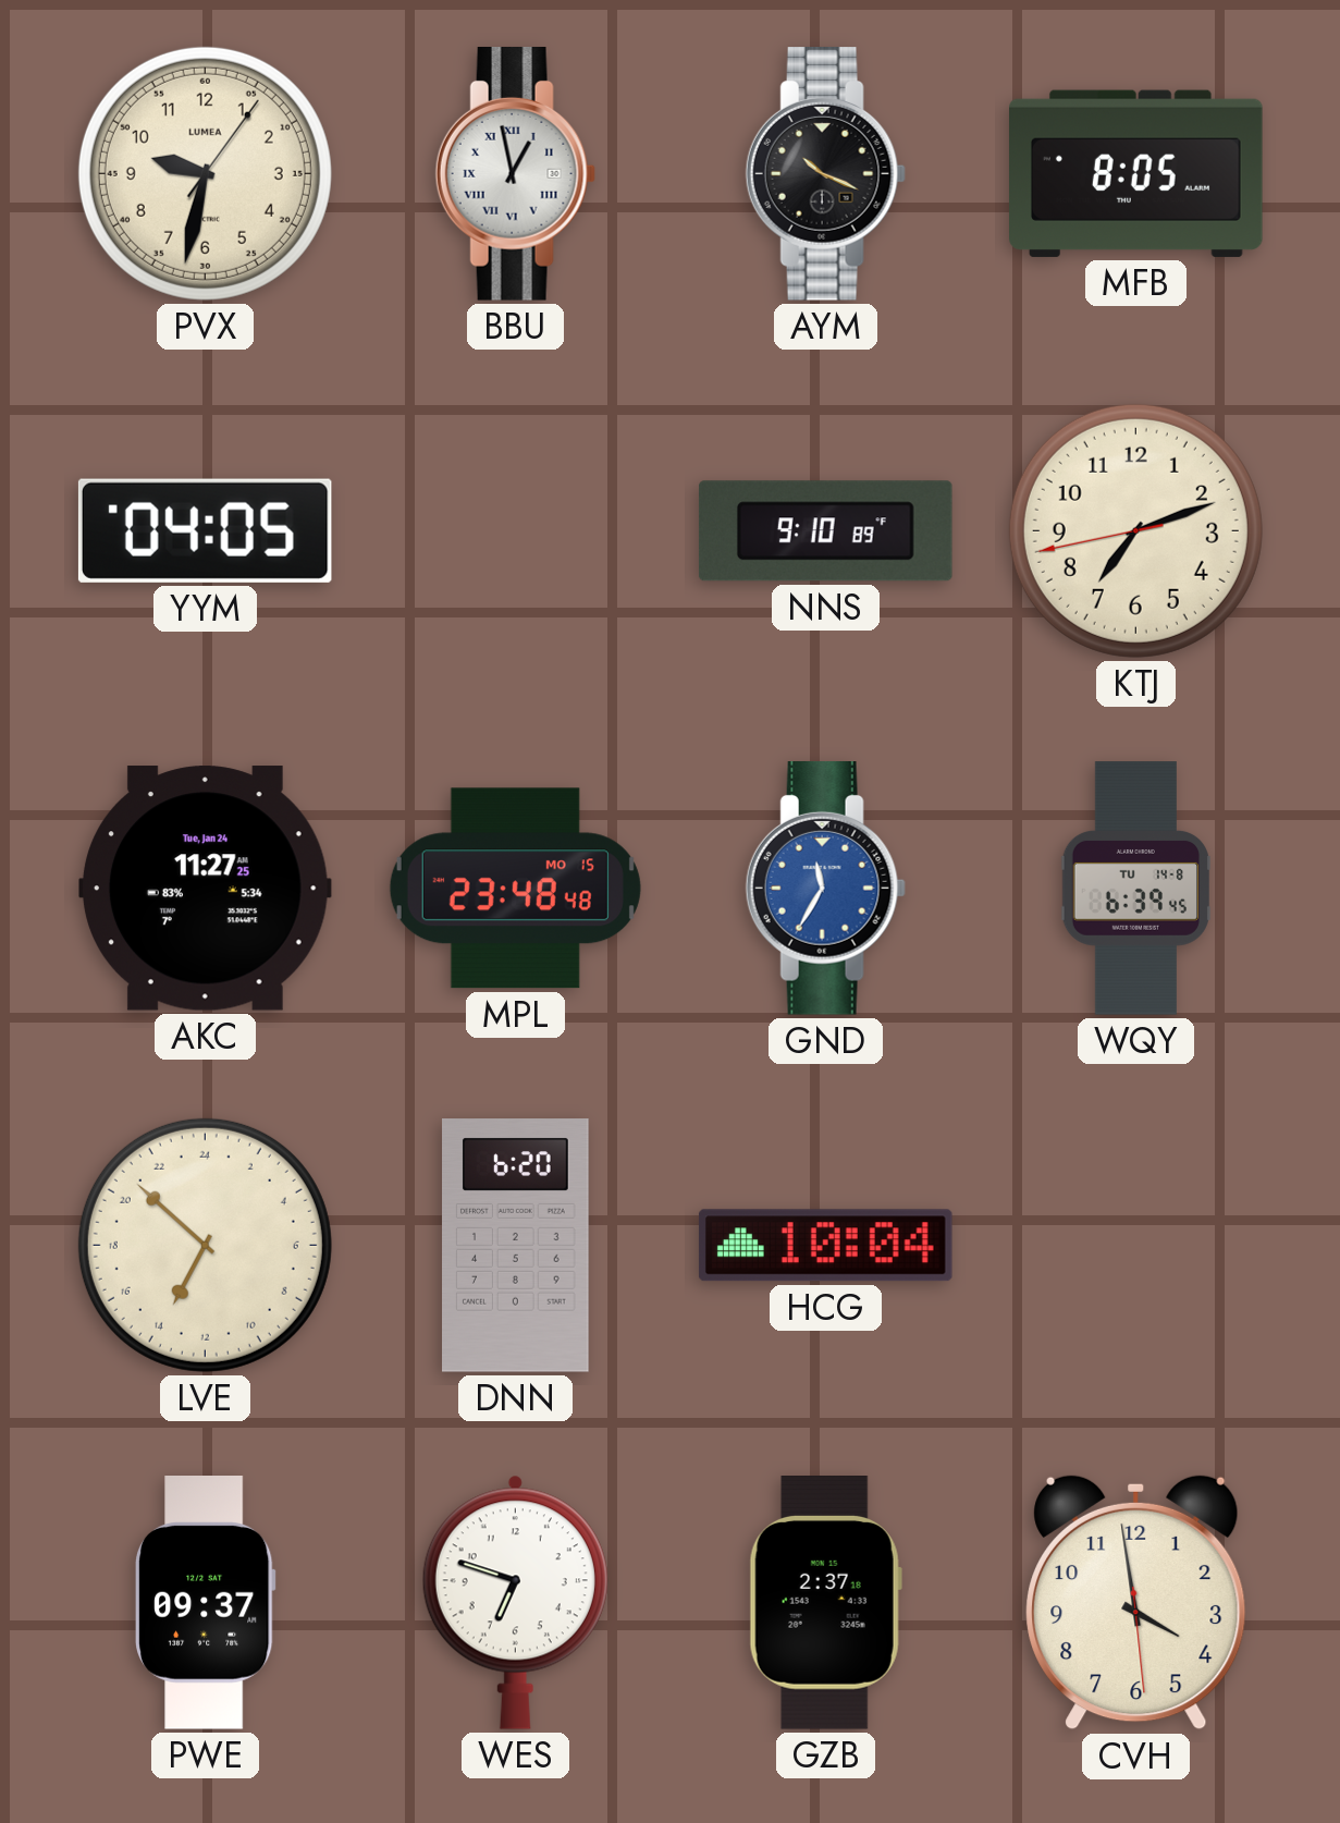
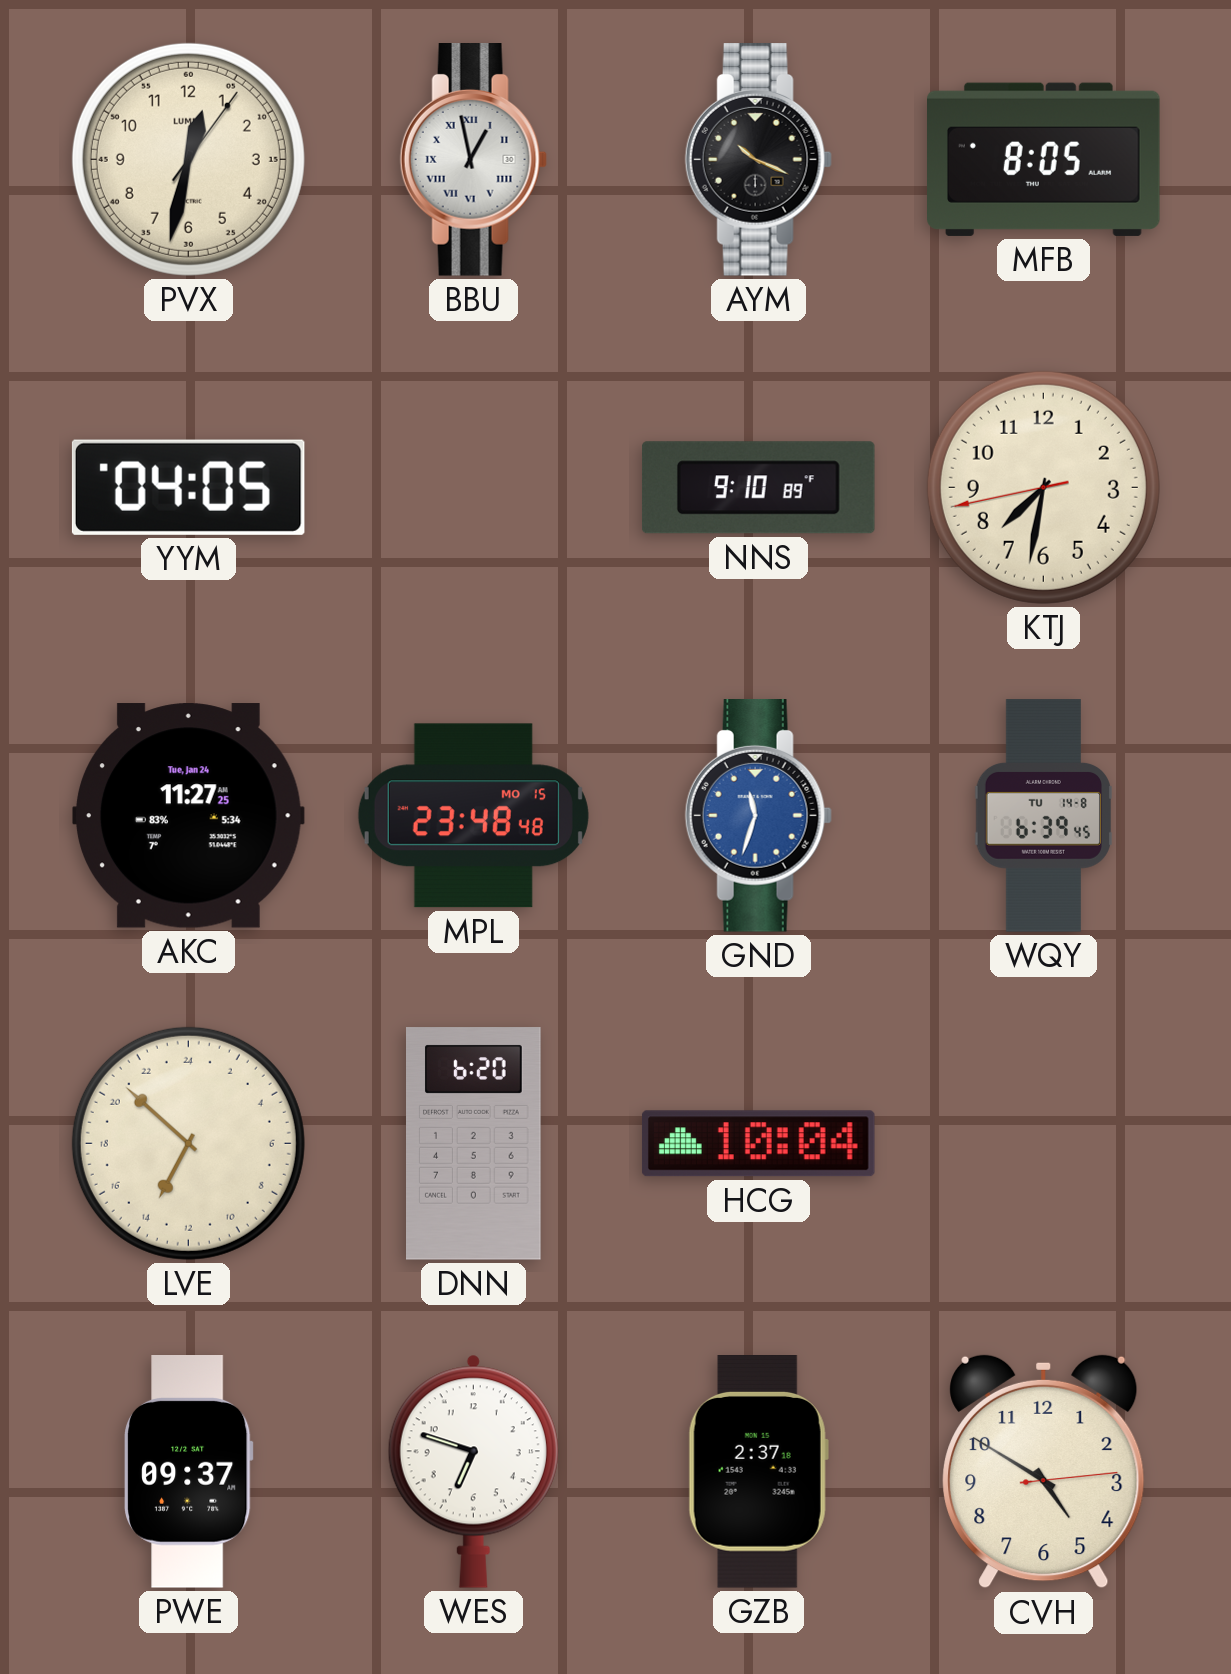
PVX: 9:32 -> 12:32 (188, 159)
KTJ: 7:11 -> 7:31 (1043, 487)
GND: 11:35 -> 11:33 (758, 816)
CVH: 3:58 -> 4:50 (1044, 1472)
